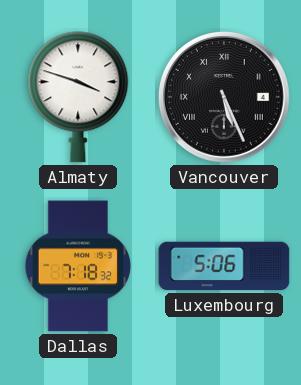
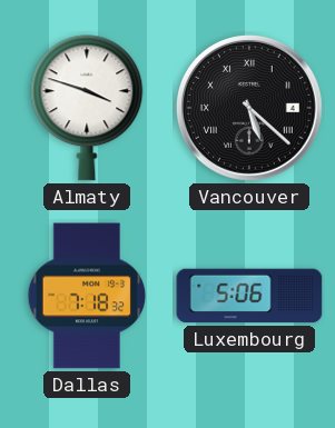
Vancouver: 5:26 -> 5:22 (250, 109)
